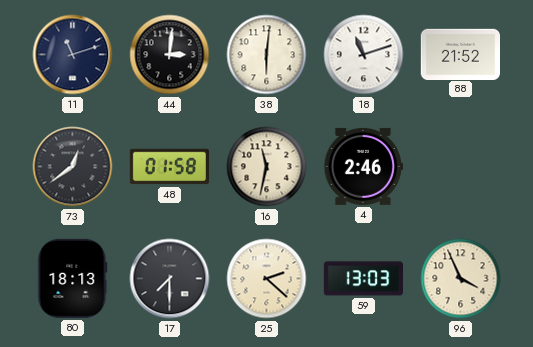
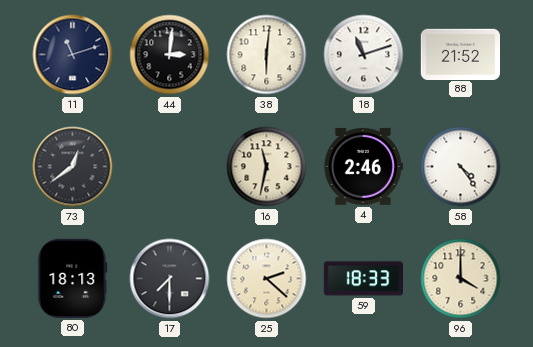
48: 01:58 -> none (169, 167)
58: none -> 4:24 (461, 167)
59: 13:03 -> 18:33 (363, 279)
96: 3:56 -> 4:00 (461, 279)
